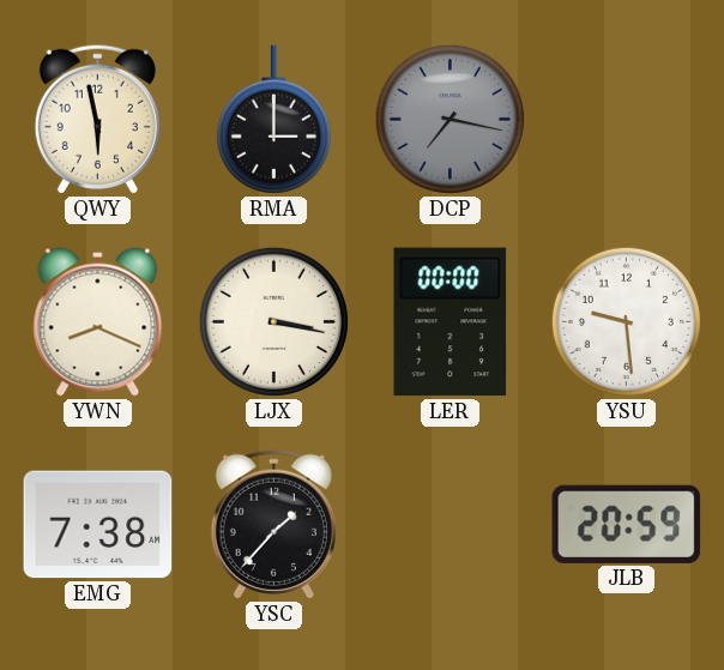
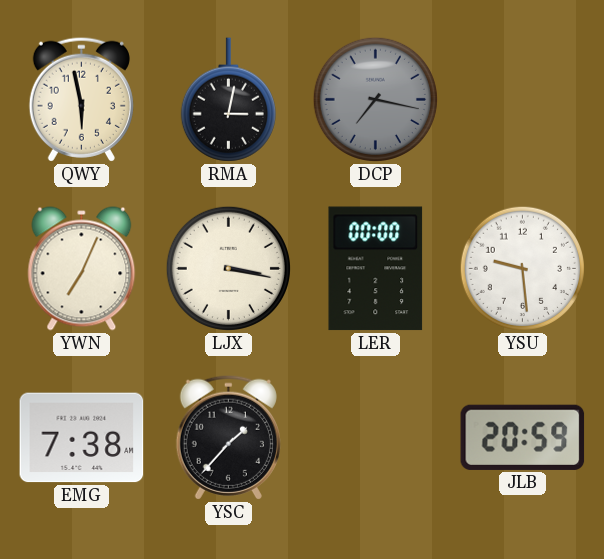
RMA: 3:00 -> 3:02 (228, 100)
YWN: 8:19 -> 7:04 (82, 269)
